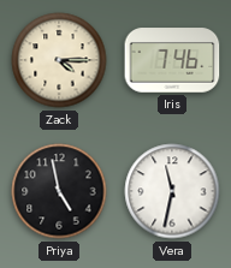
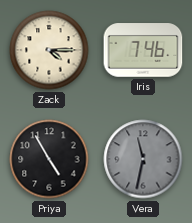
Priya: 4:58 -> 4:55 (49, 159)
Vera dial: white -> grey (143, 159)
